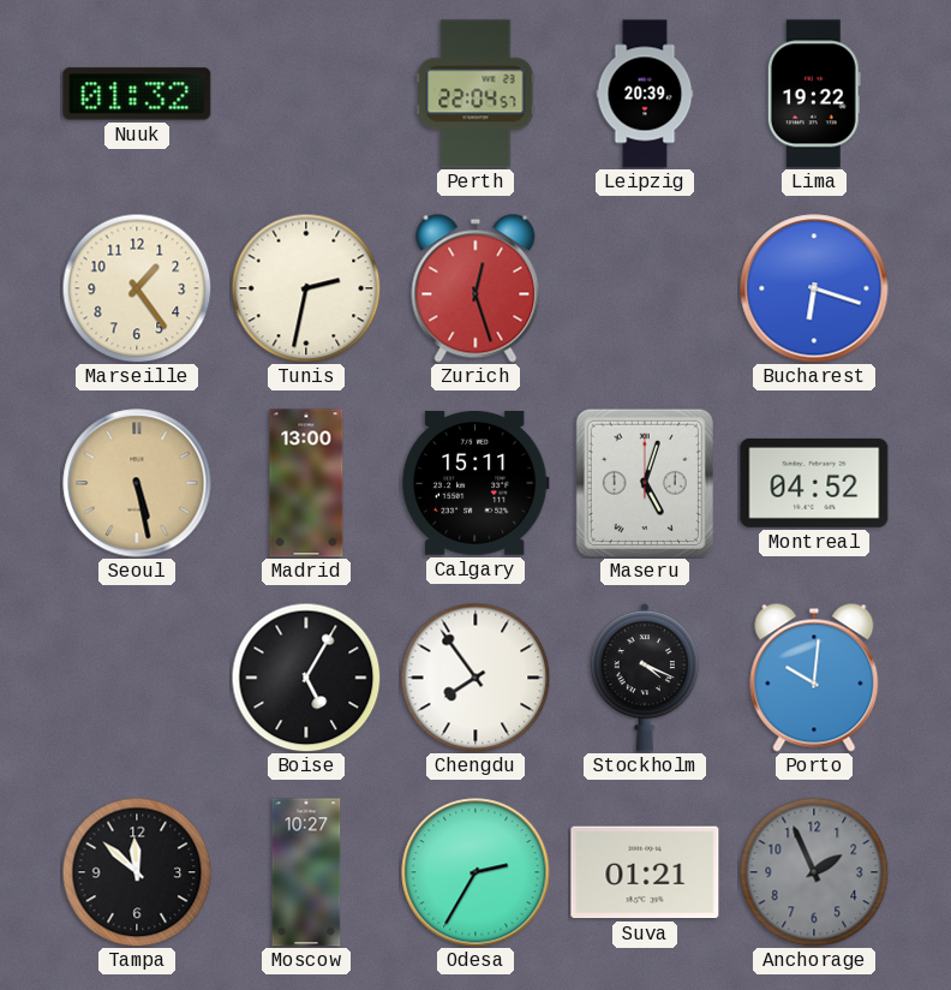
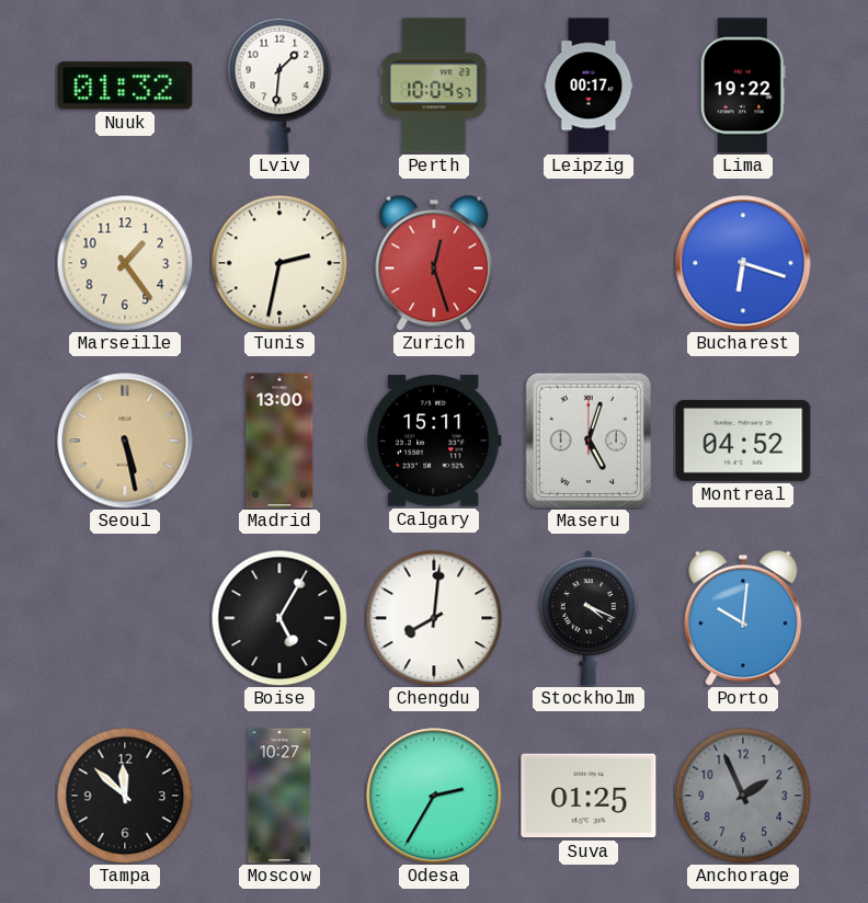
Lviv: none -> 1:31 (279, 85)
Perth: 22:04 -> 10:04 (434, 85)
Leipzig: 20:39 -> 00:17 (589, 85)
Chengdu: 7:54 -> 8:01 (434, 618)
Suva: 01:21 -> 01:25 (589, 796)
